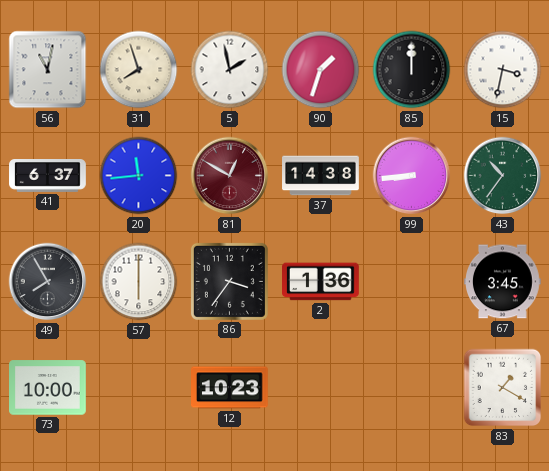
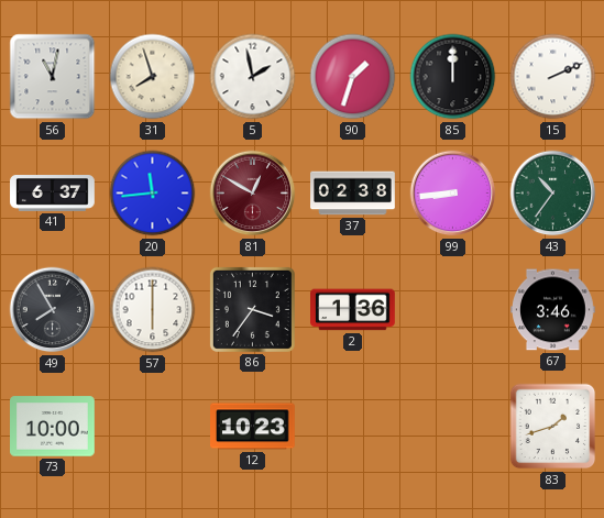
15: 3:32 -> 2:11 (553, 77)
37: 14:38 -> 02:38 (353, 194)
67: 3:45 -> 3:46 (553, 310)
83: 1:20 -> 1:42 (553, 427)
